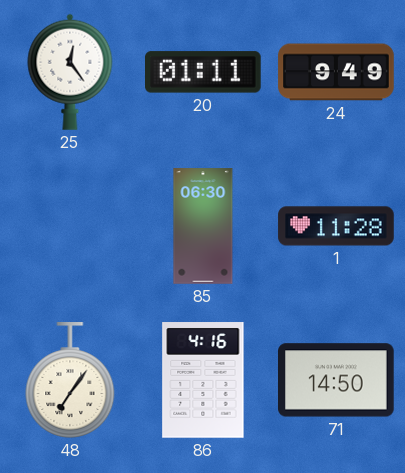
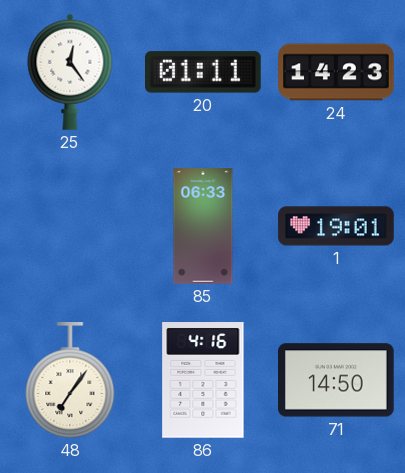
24: 9:49 -> 14:23 (336, 72)
85: 06:30 -> 06:33 (203, 226)
1: 11:28 -> 19:01 (336, 226)
